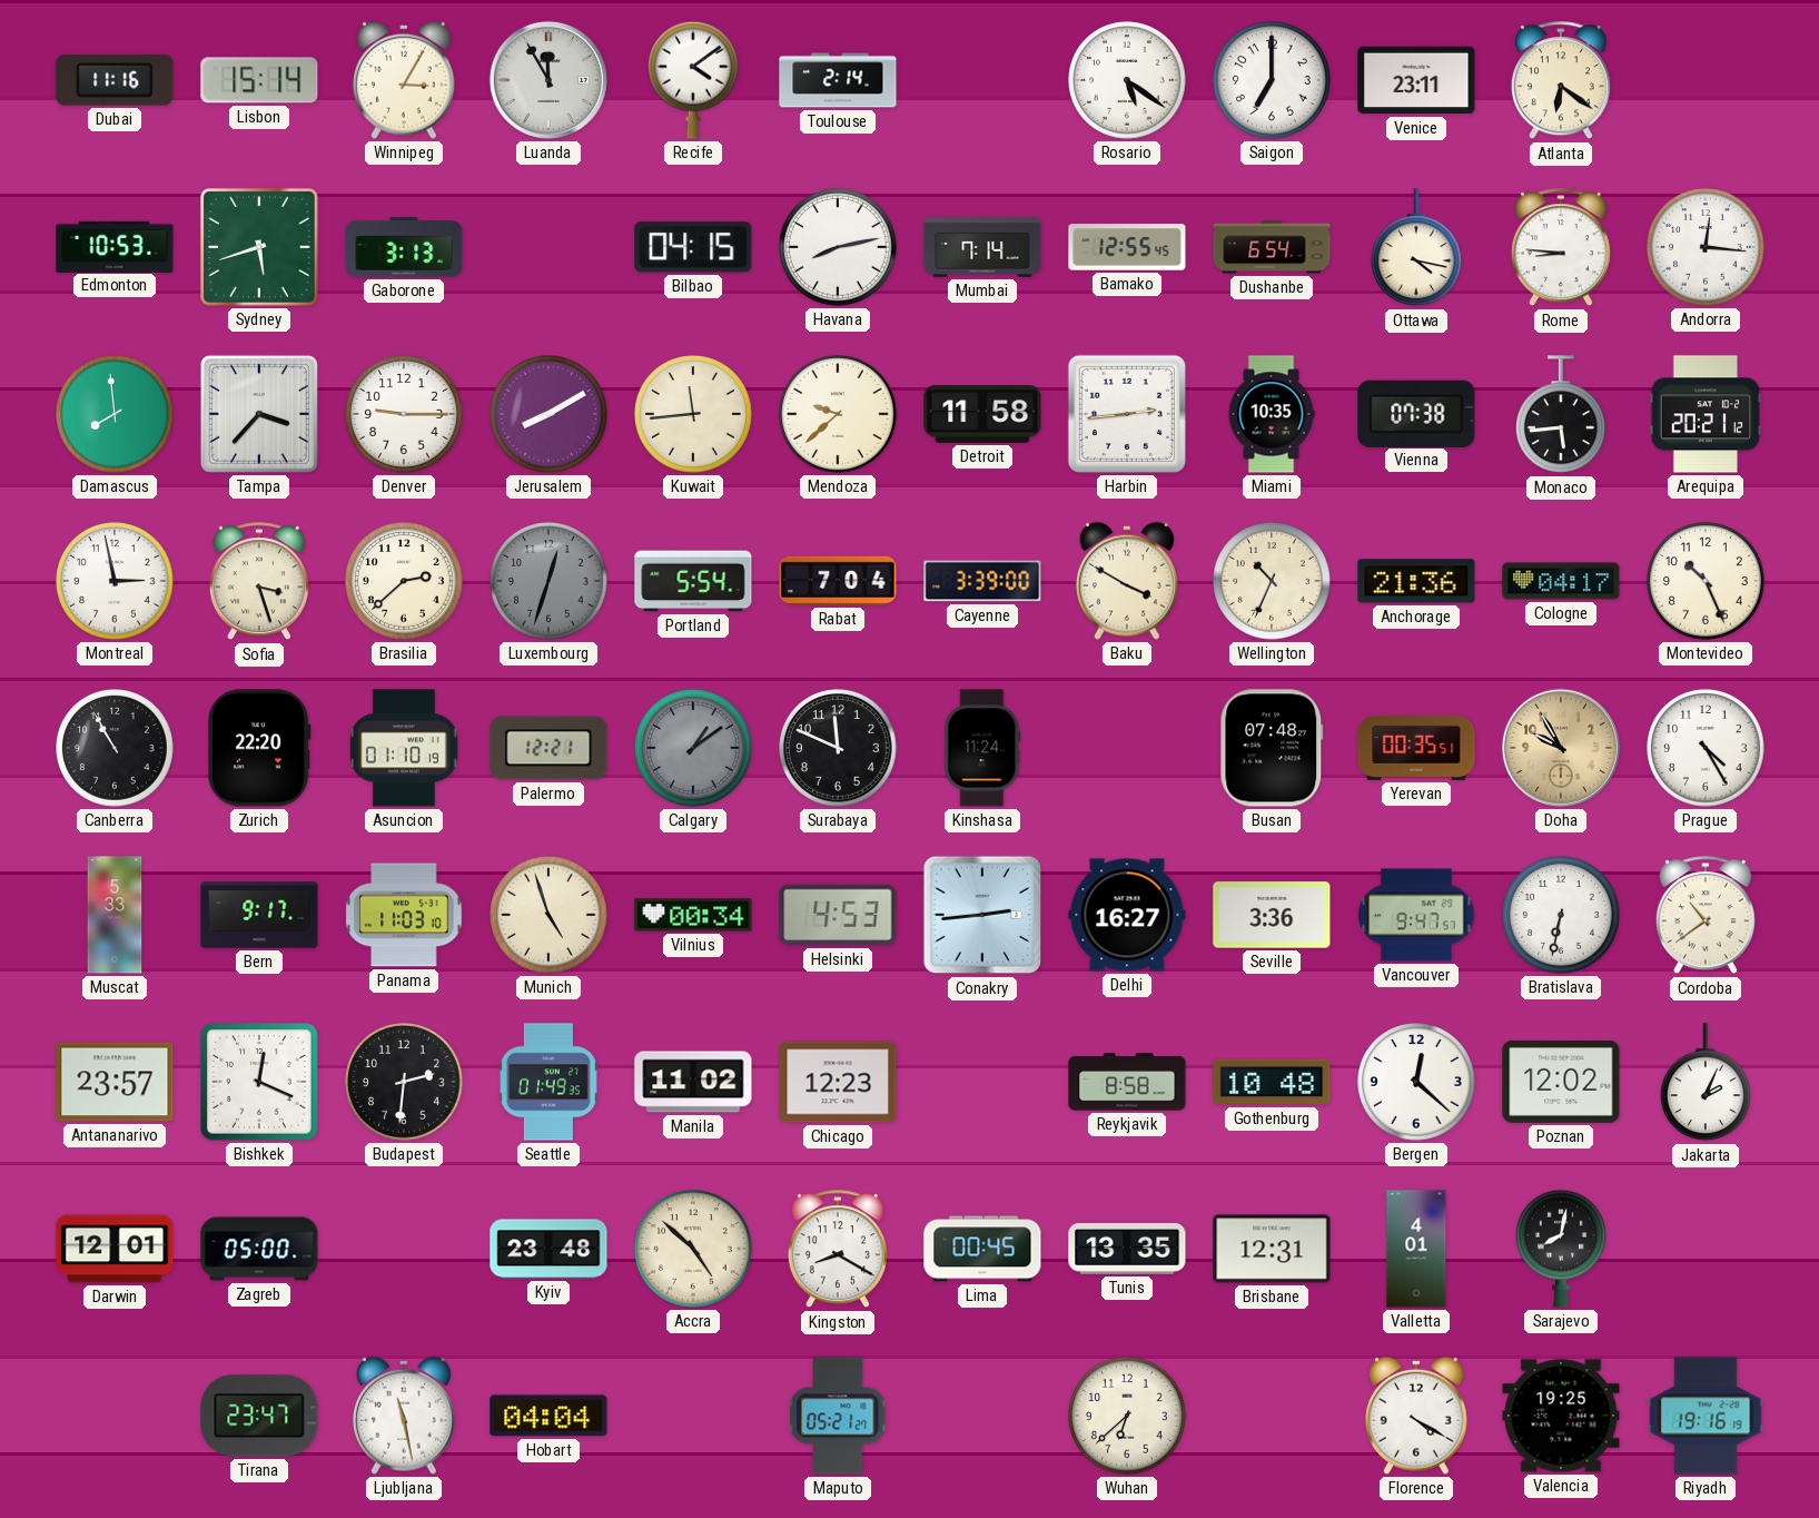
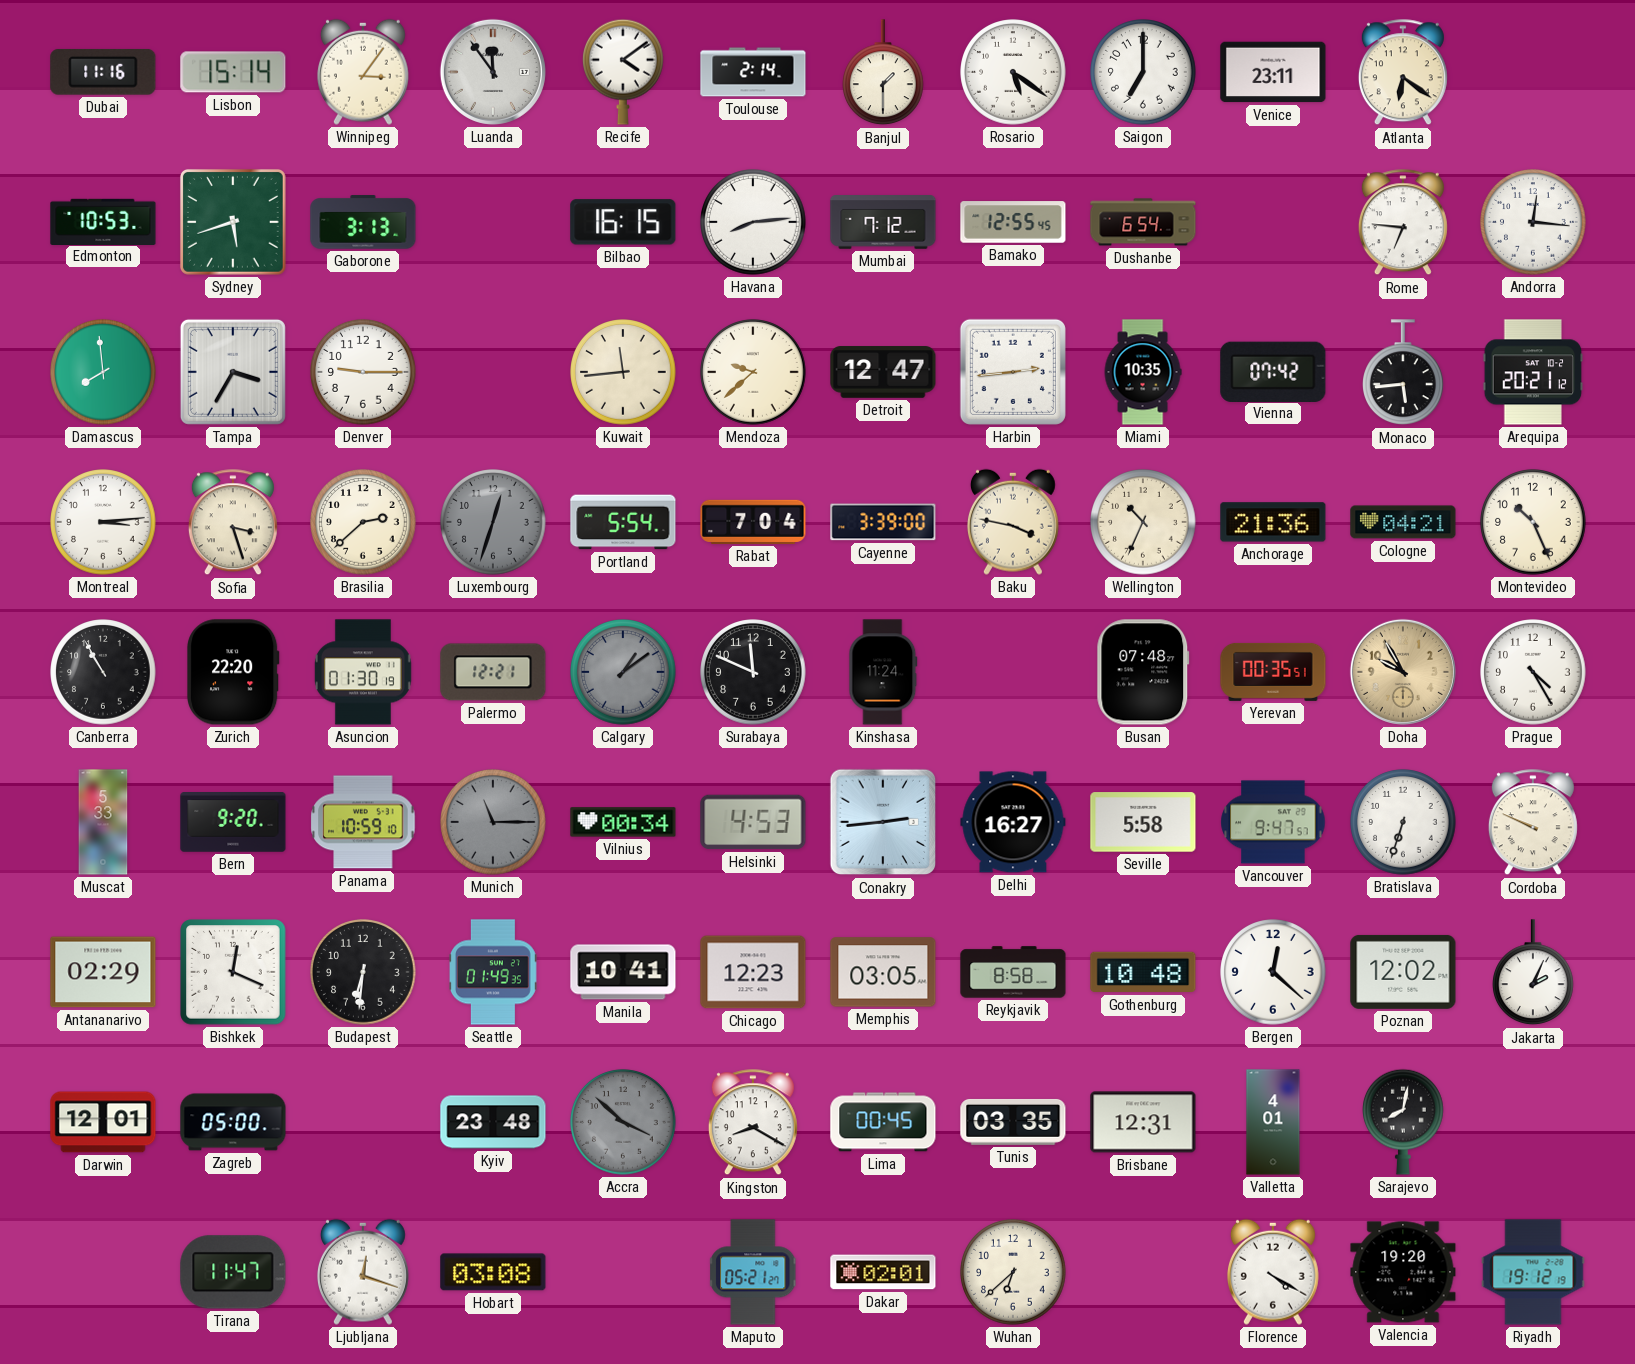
Winnipeg: 3:05 -> 3:06 (363, 72)
Luanda: 11:55 -> 11:54 (493, 72)
Banjul: none -> 1:30 (884, 73)
Bilbao: 04:15 -> 16:15 (623, 222)
Havana: 8:13 -> 8:14 (753, 222)
Mumbai: 7:14 -> 7:12 (883, 222)
Ottawa: 4:17 -> none (1417, 248)
Rome: 8:46 -> 6:46 (1403, 223)
Tampa: 3:37 -> 3:35 (233, 372)
Jerusalem: 8:10 -> none (548, 414)
Detroit: 11:58 -> 12:47 (883, 372)
Vienna: 07:38 -> 07:42 (1273, 371)
Montreal: 2:58 -> 3:14 (103, 522)
Baku: 3:50 -> 3:47 (1013, 522)
Cologne: 04:17 -> 04:21 (1403, 522)
Asuncion: 01:10 -> 01:30 (363, 672)
Bern: 9:17 -> 9:20 (233, 822)
Panama: 11:03 -> 10:59 (363, 822)
Munich: 4:57 -> 11:15 (493, 822)
Munich dial: cream -> grey (493, 822)
Seville: 3:36 -> 5:58 (1143, 822)
Bratislava: 6:32 -> 6:33 (1403, 822)
Cordoba: 10:39 -> 9:49 (1533, 823)
Antananarivo: 23:57 -> 02:29 (103, 972)
Budapest: 2:31 -> 6:31 (363, 972)
Manila: 11:02 -> 10:41 (623, 972)
Memphis: none -> 03:05 (883, 972)
Accra: 4:52 -> 3:52 (623, 1122)
Accra dial: cream -> grey (623, 1122)
Tunis: 13:35 -> 03:35 (1013, 1122)
Tirana: 23:47 -> 11:47 (233, 1272)
Ljubljana: 11:28 -> 12:18 (363, 1272)
Hobart: 04:04 -> 03:08 (493, 1272)
Dakar: none -> 02:01 (883, 1272)
Valencia: 19:25 -> 19:20 (1403, 1272)
Riyadh: 19:16 -> 19:12 (1533, 1272)
